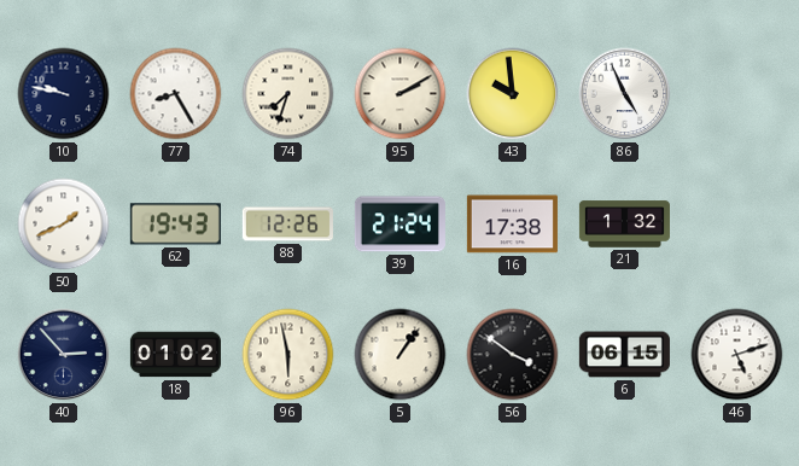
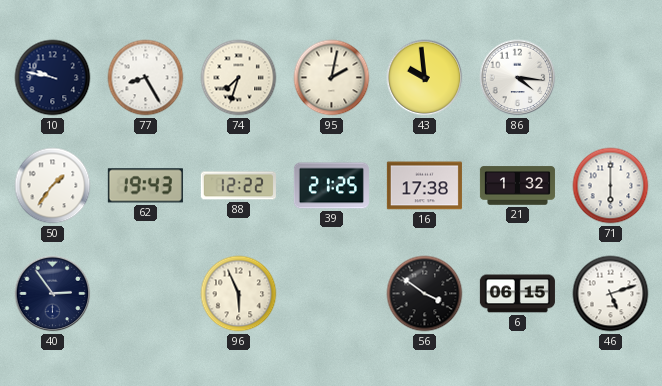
95: 2:10 -> 2:02 (332, 78)
86: 4:56 -> 4:16 (518, 78)
50: 1:41 -> 1:36 (53, 186)
88: 12:26 -> 12:22 (238, 186)
39: 21:24 -> 21:25 (331, 186)
71: none -> 6:00 (611, 186)
40: 2:53 -> 2:54 (53, 294)
18: 01:02 -> none (175, 355)
96: 5:58 -> 5:56 (239, 294)
5: 1:06 -> none (401, 355)
